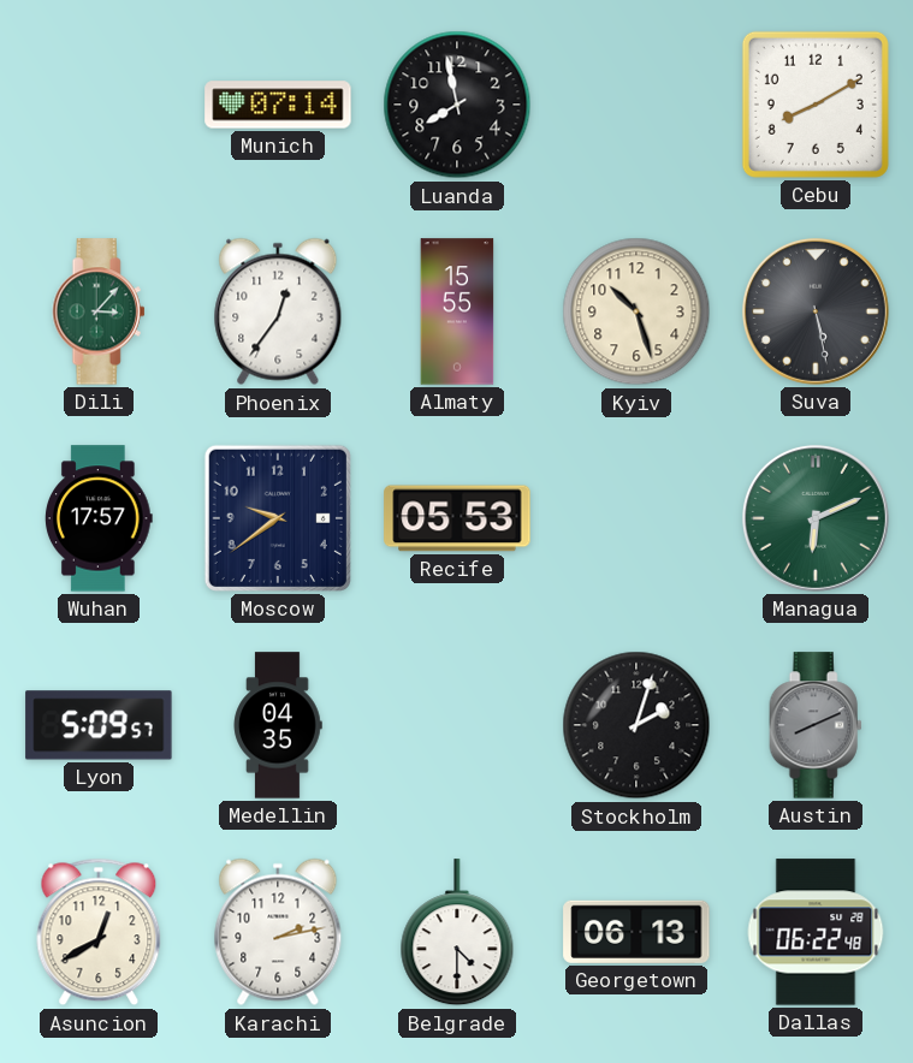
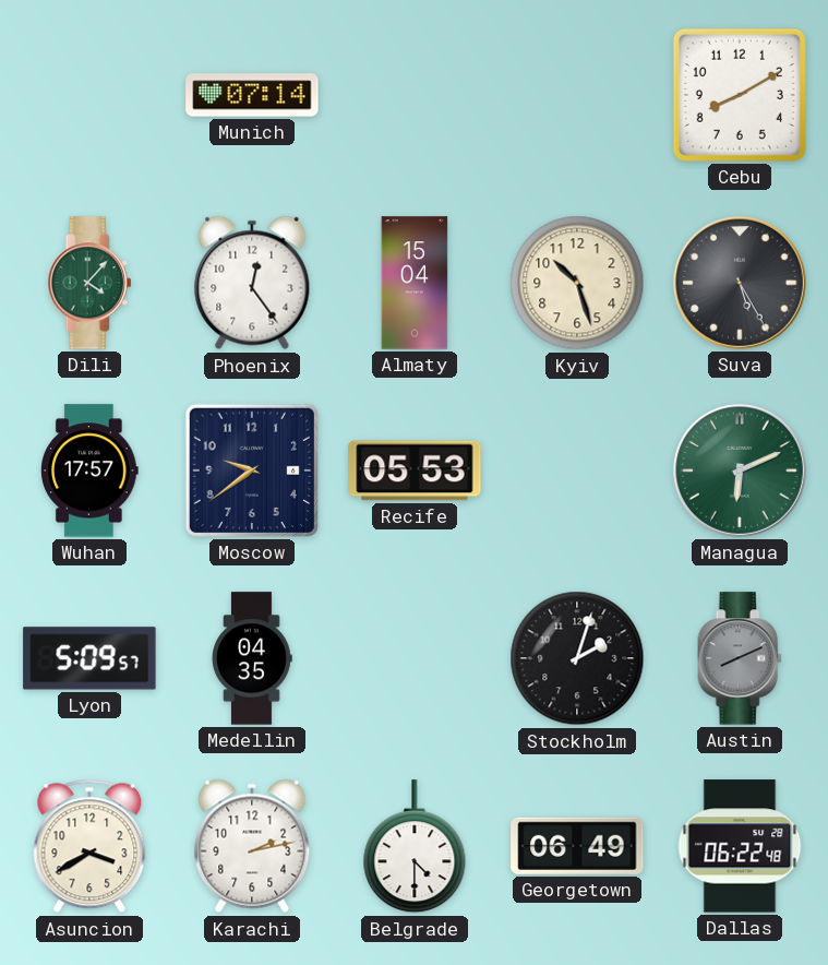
Luanda: 7:58 -> none (457, 105)
Dili: 3:07 -> 4:07 (89, 283)
Phoenix: 12:36 -> 12:24 (252, 283)
Almaty: 15:55 -> 15:04 (415, 283)
Suva: 5:28 -> 5:25 (740, 283)
Asuncion: 12:40 -> 3:40 (89, 846)
Georgetown: 06:13 -> 06:49 (577, 846)
